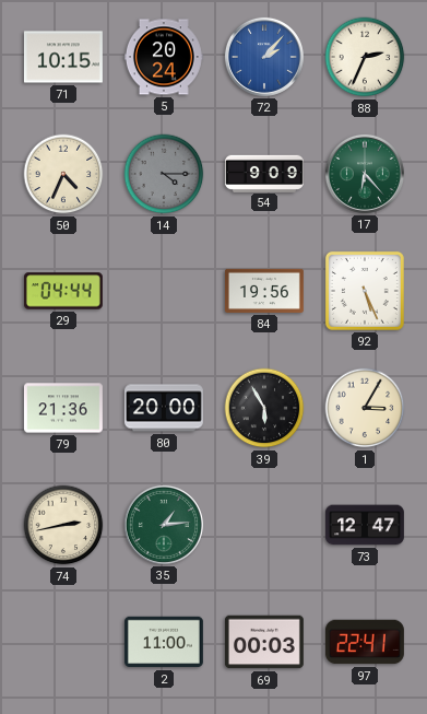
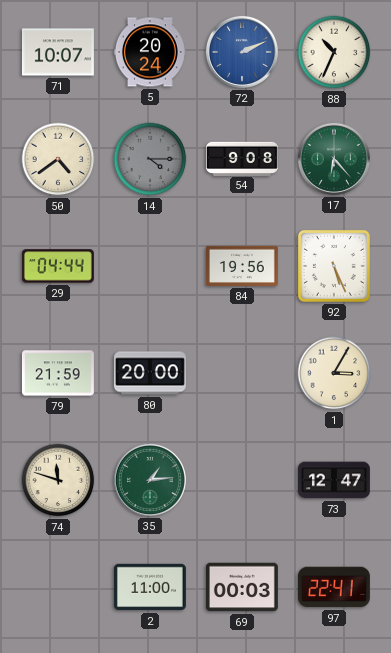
71: 10:15 -> 10:07 (58, 52)
72: 2:07 -> 2:11 (242, 52)
88: 2:34 -> 10:34 (334, 52)
50: 4:34 -> 4:39 (58, 159)
54: 9:09 -> 9:08 (242, 158)
79: 21:36 -> 21:59 (58, 373)
39: 5:55 -> none (264, 408)
74: 2:43 -> 11:48 (58, 480)
